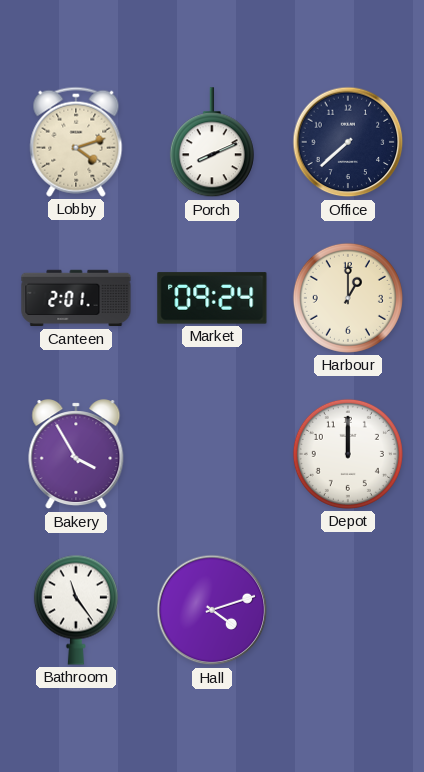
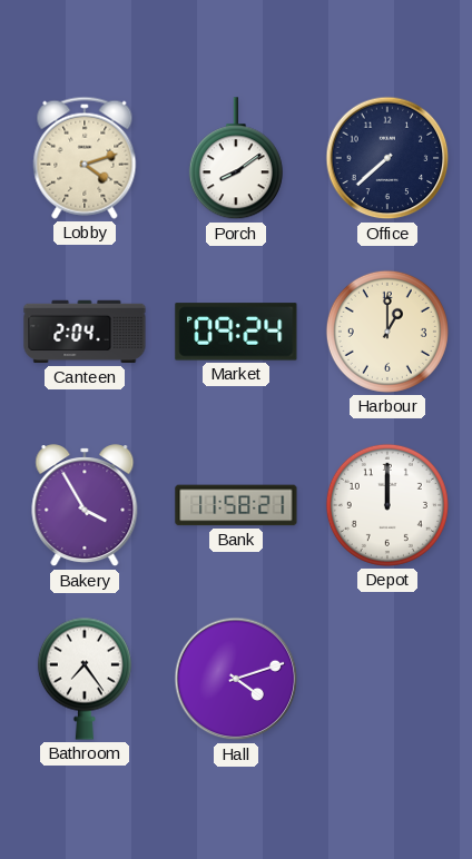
Porch: 8:11 -> 8:09 (236, 159)
Canteen: 2:01 -> 2:04 (85, 332)
Bank: none -> 11:58 (236, 505)
Bathroom: 11:24 -> 7:24 (85, 679)
